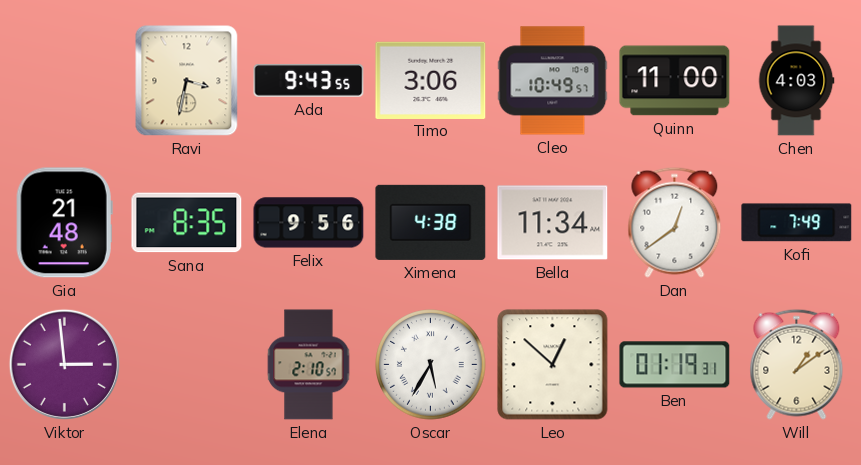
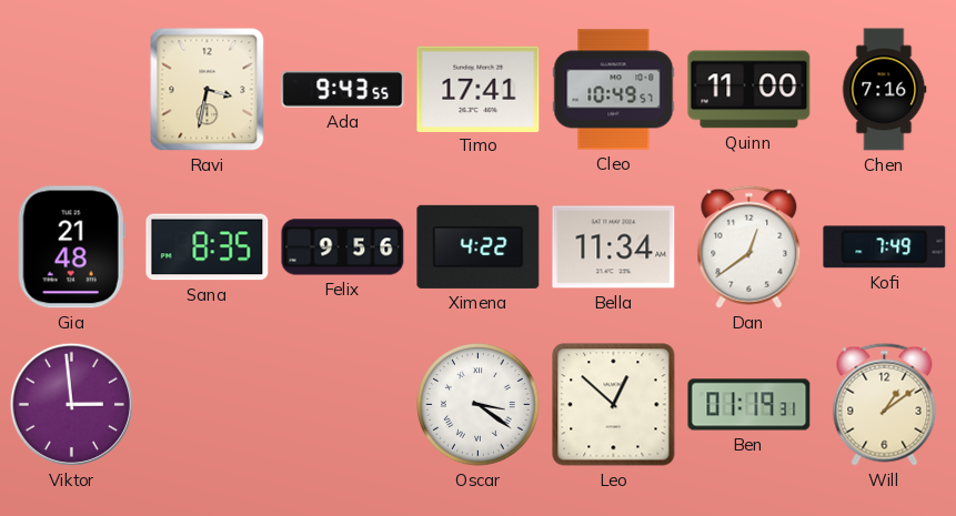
Timo: 3:06 -> 17:41 (479, 89)
Chen: 4:03 -> 7:16 (884, 90)
Ximena: 4:38 -> 4:22 (479, 246)
Elena: 2:10 -> none (309, 365)
Oscar: 5:35 -> 3:21 (479, 405)
